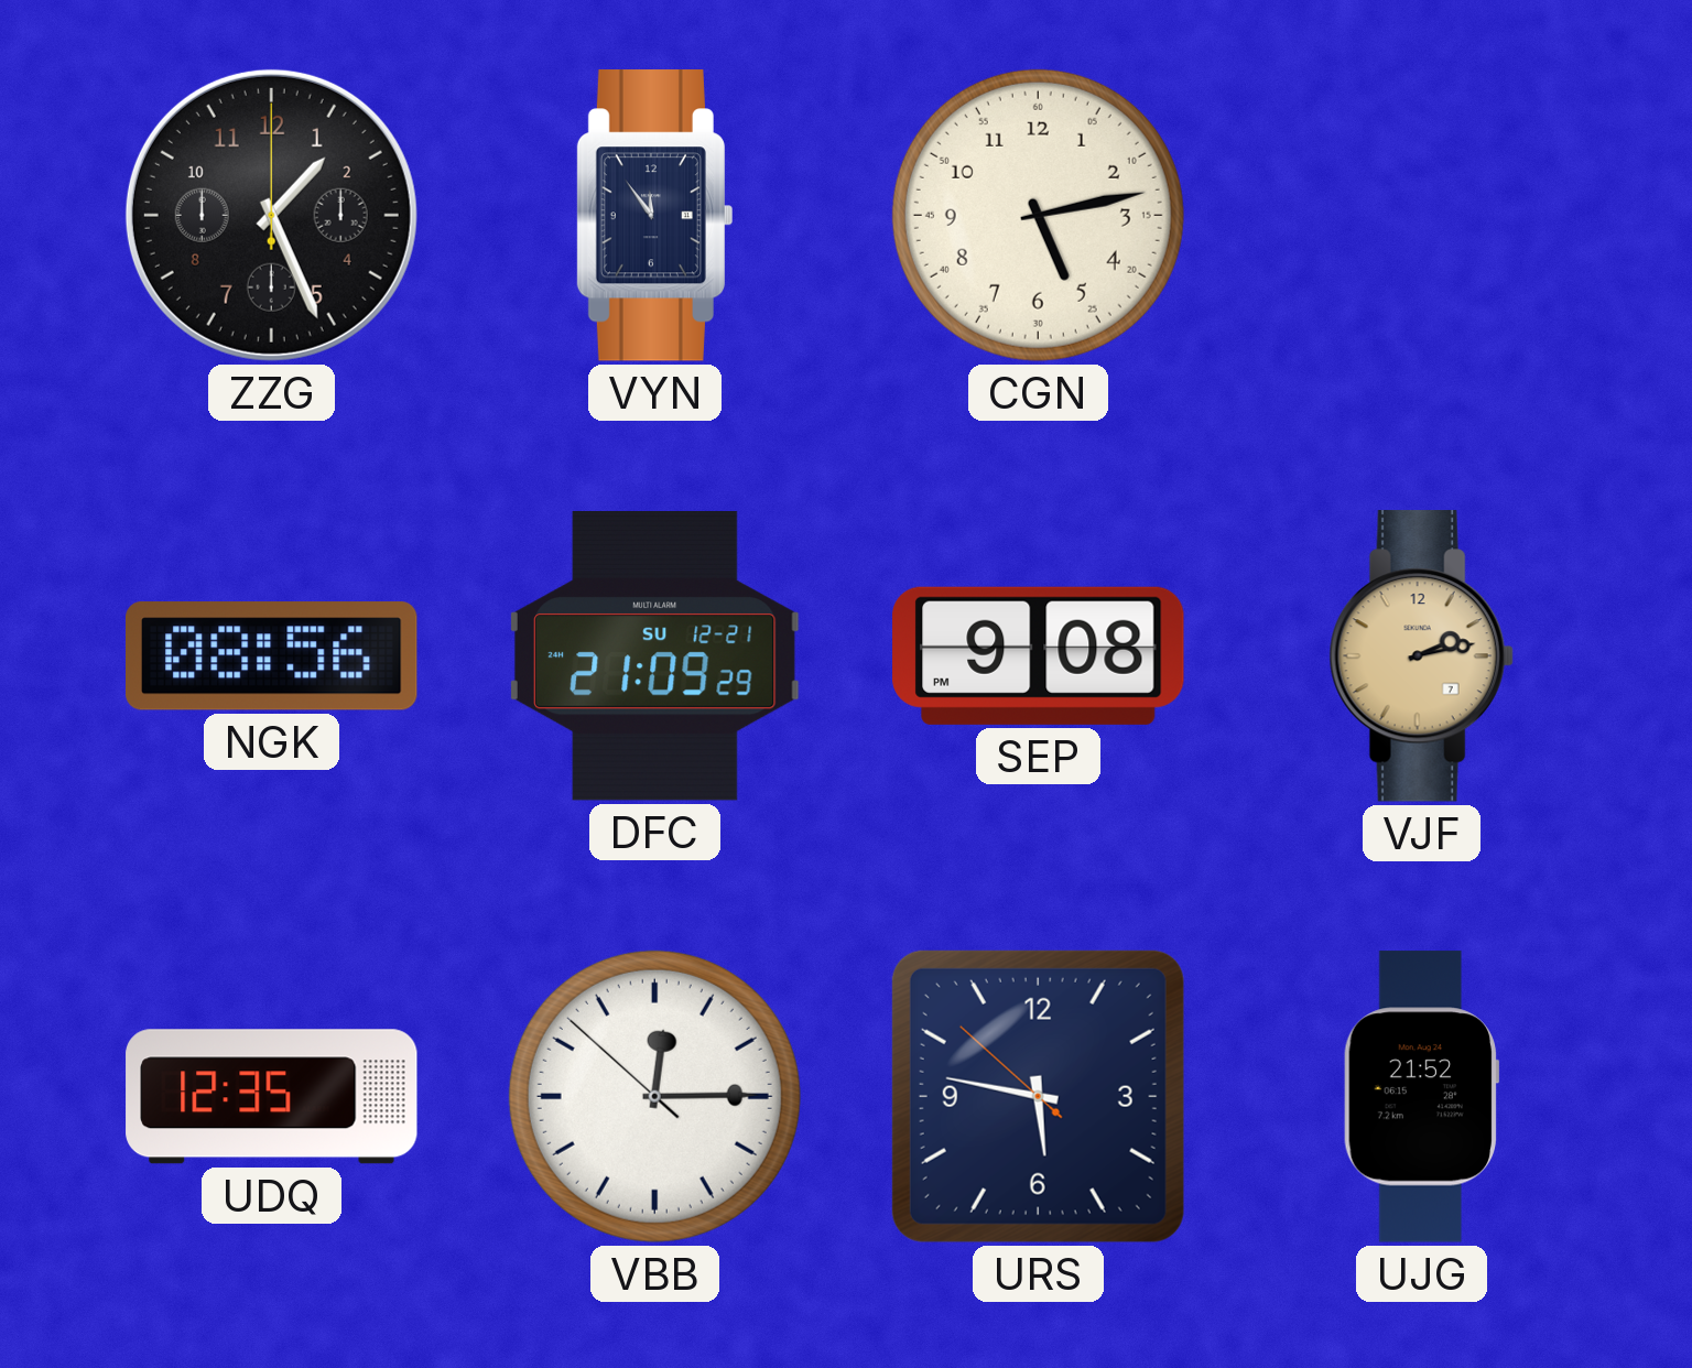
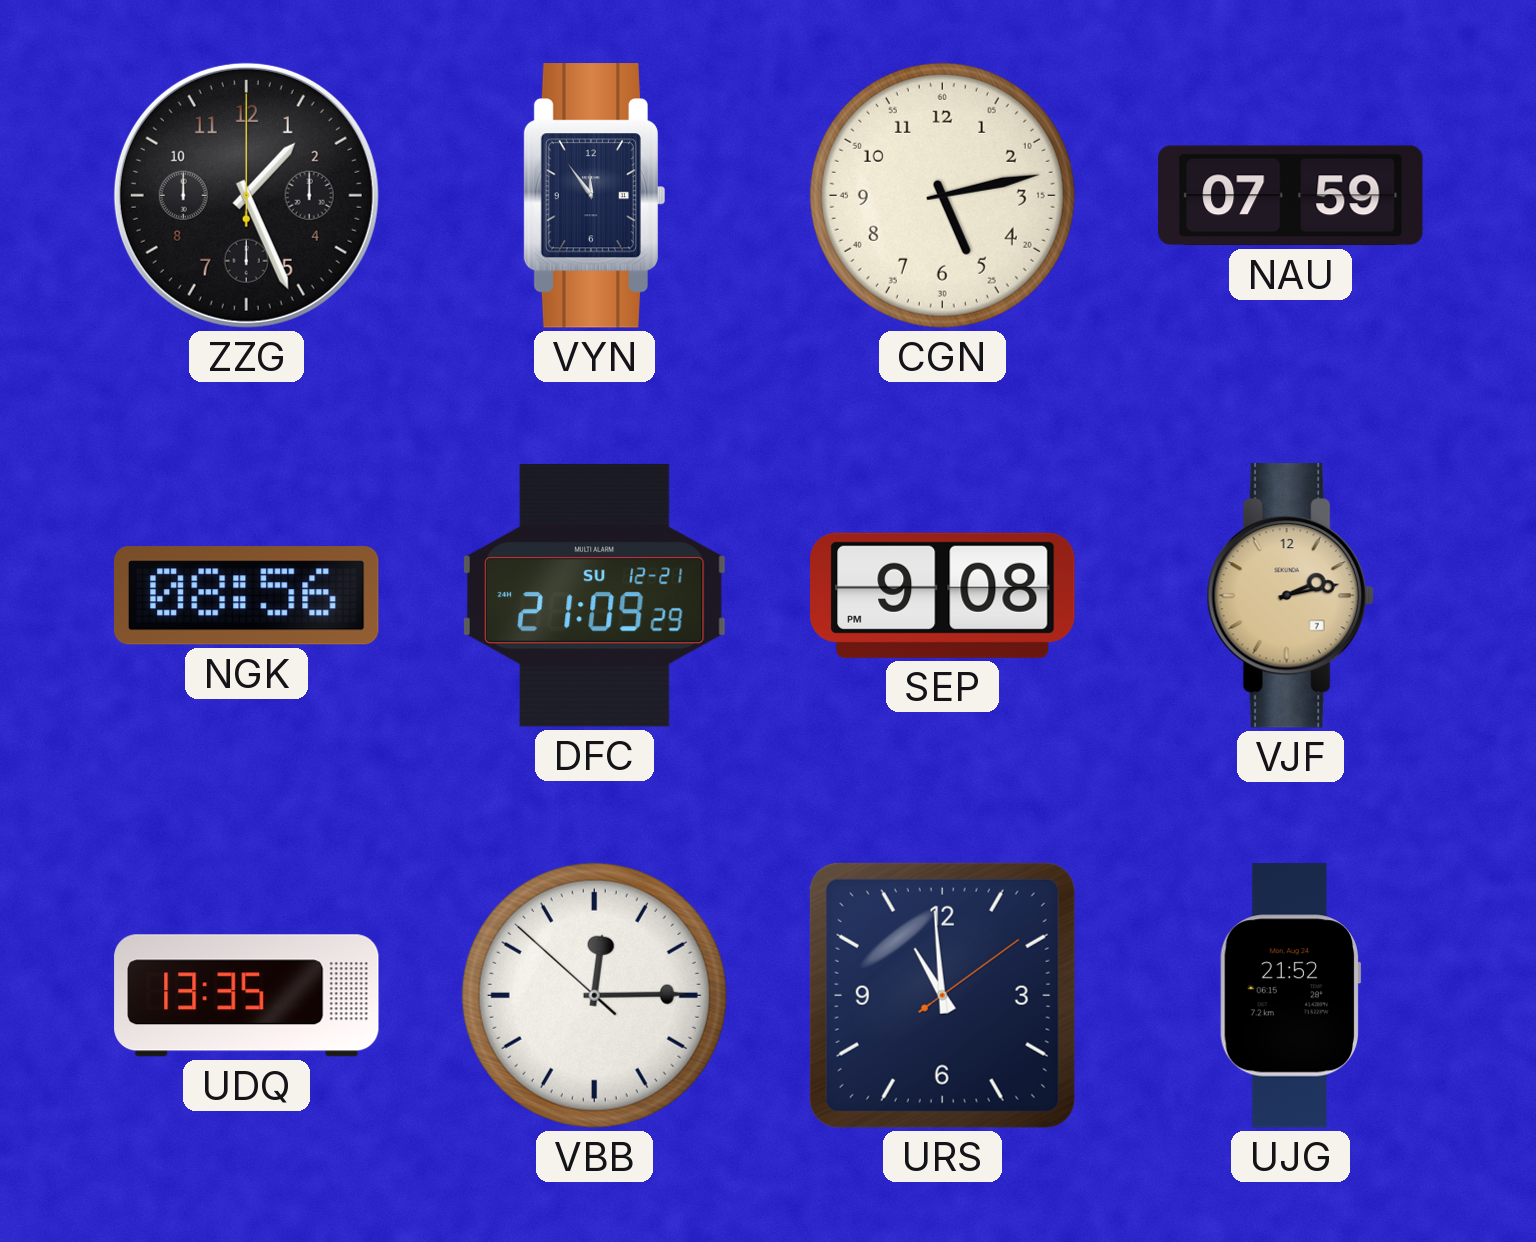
NAU: none -> 07:59 (1291, 196)
UDQ: 12:35 -> 13:35 (247, 996)
URS: 5:46 -> 10:59 (942, 995)
